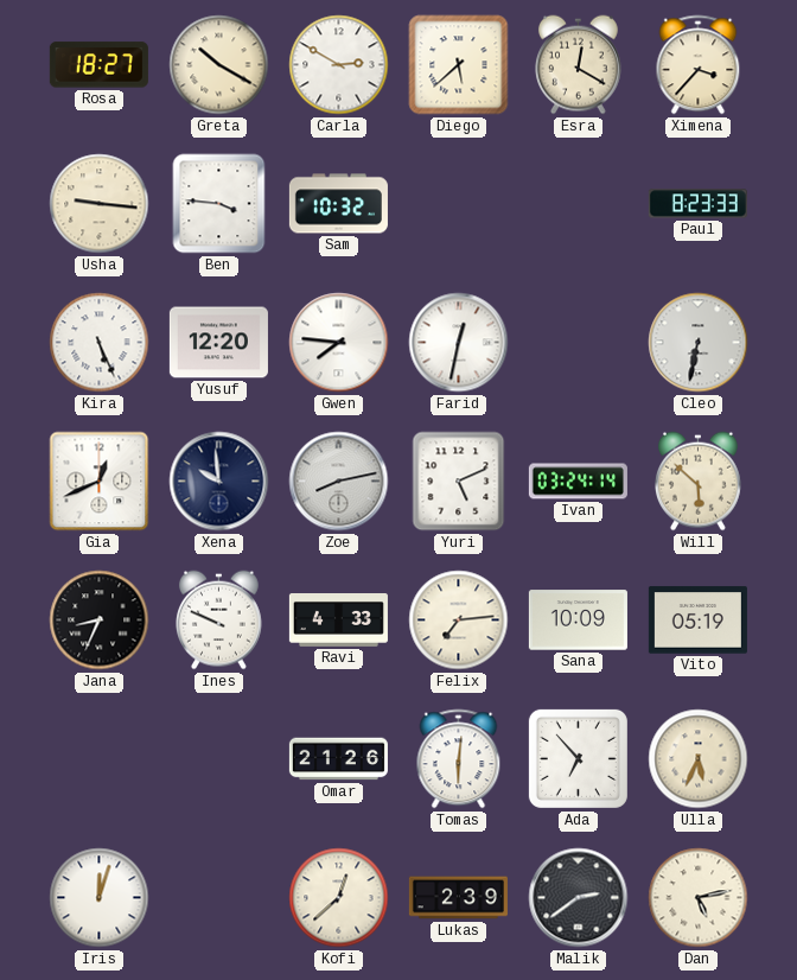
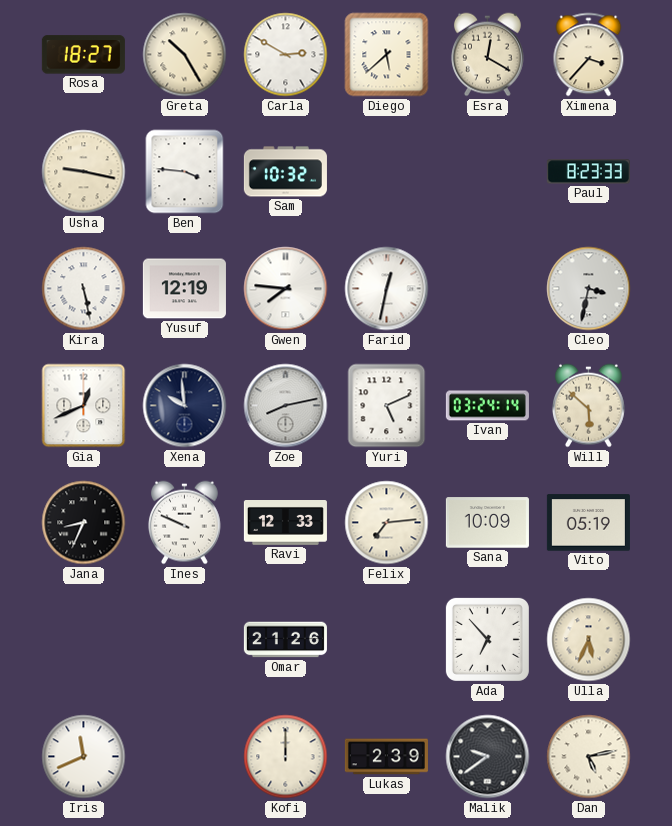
Greta: 10:20 -> 10:25 (185, 55)
Usha: 9:16 -> 9:17 (84, 172)
Kira: 5:26 -> 5:28 (84, 289)
Yusuf: 12:20 -> 12:19 (184, 289)
Cleo: 6:32 -> 3:32 (589, 289)
Ravi: 4:33 -> 12:33 (285, 523)
Tomas: 6:01 -> none (459, 759)
Iris: 12:03 -> 11:41 (84, 757)
Kofi: 12:38 -> 12:00 (286, 757)
Malik: 2:39 -> 9:39 (488, 757)
